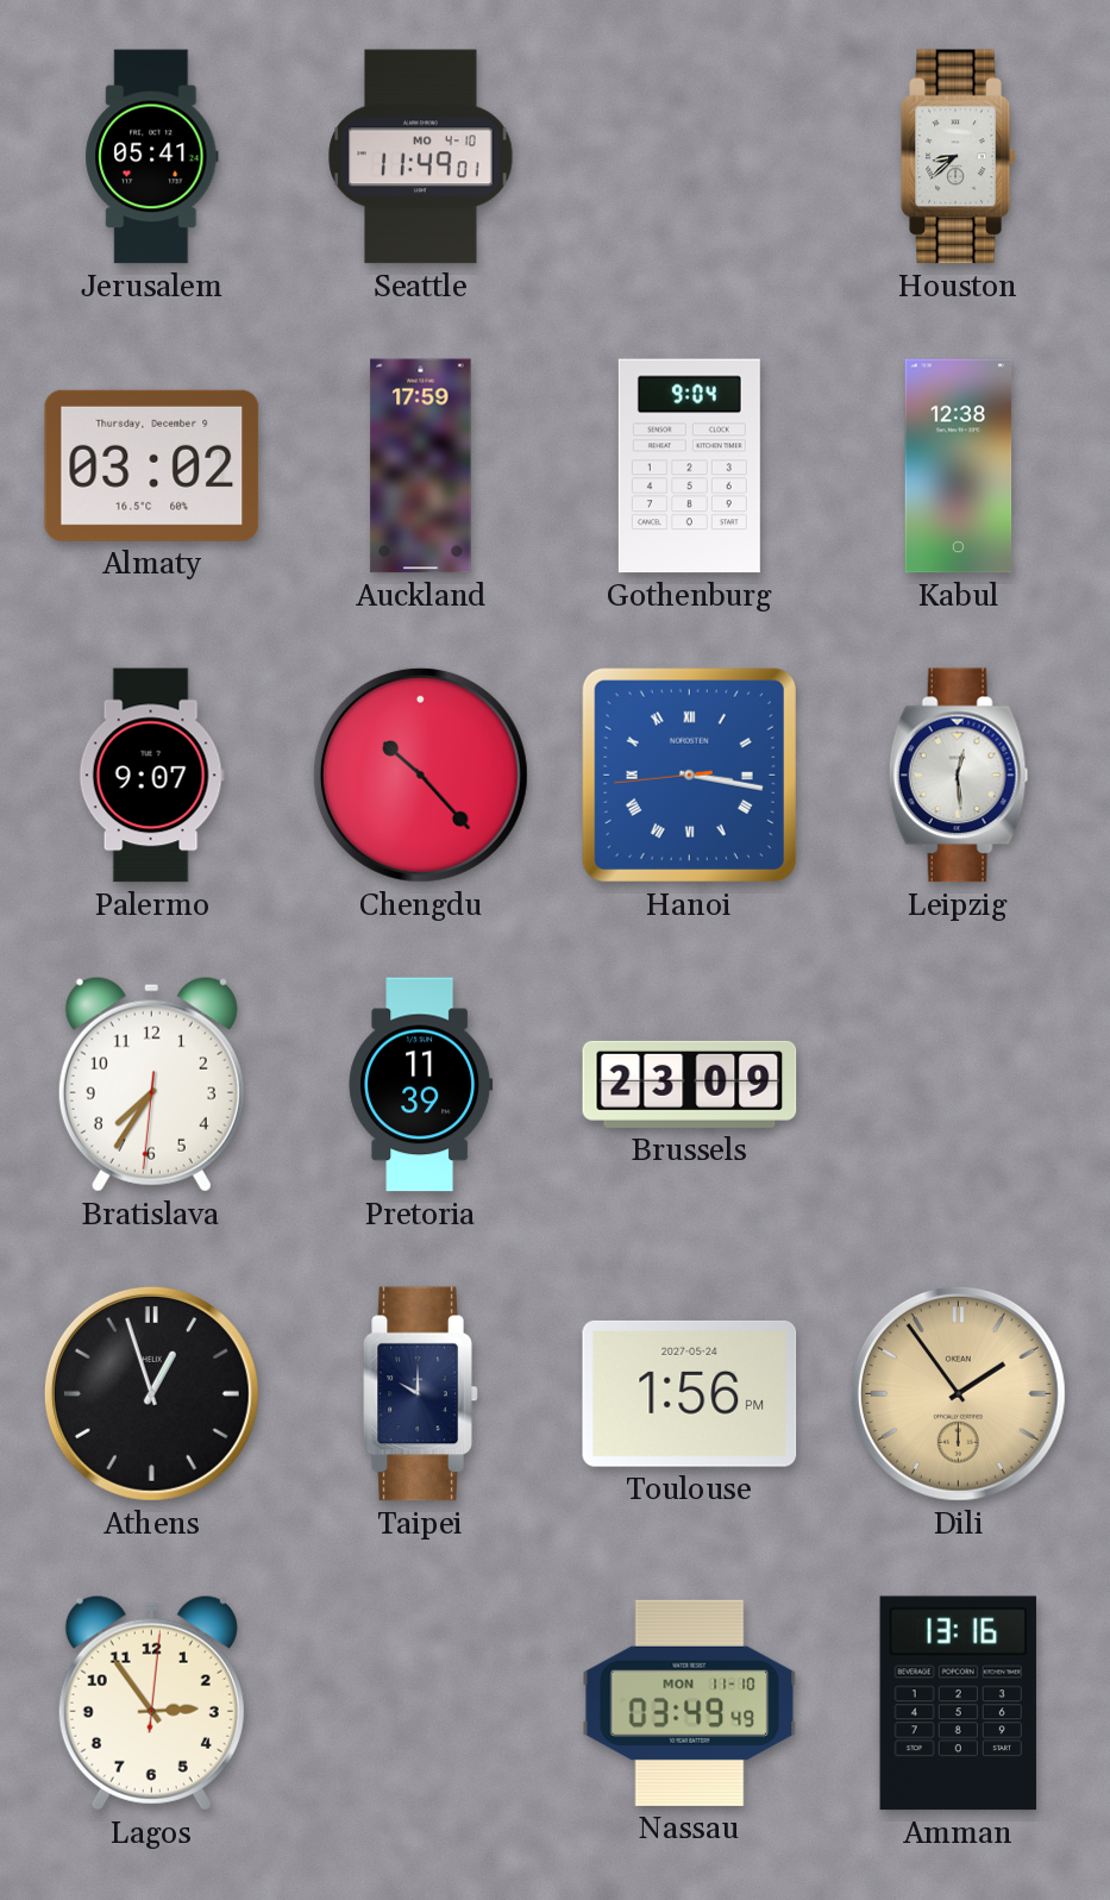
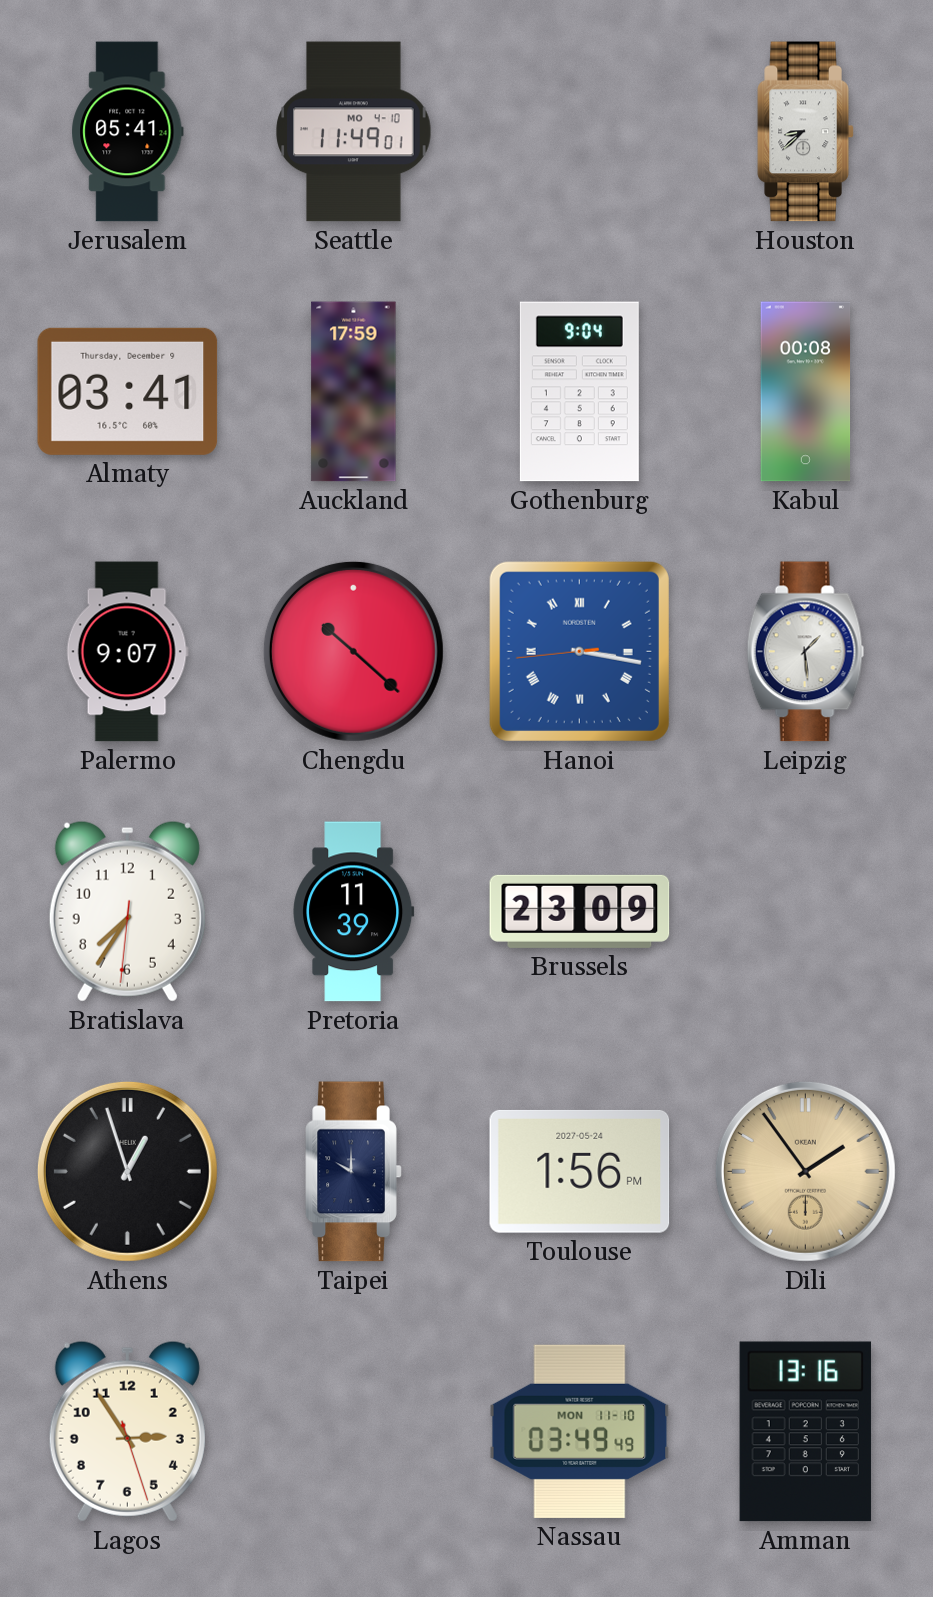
Almaty: 03:02 -> 03:41 (128, 391)
Kabul: 12:38 -> 00:08 (806, 392)
Chengdu: 10:23 -> 10:22 (353, 651)
Leipzig: 12:29 -> 1:29 (806, 652)
Lagos: 2:54:01 -> 2:54:27 (127, 1431)
